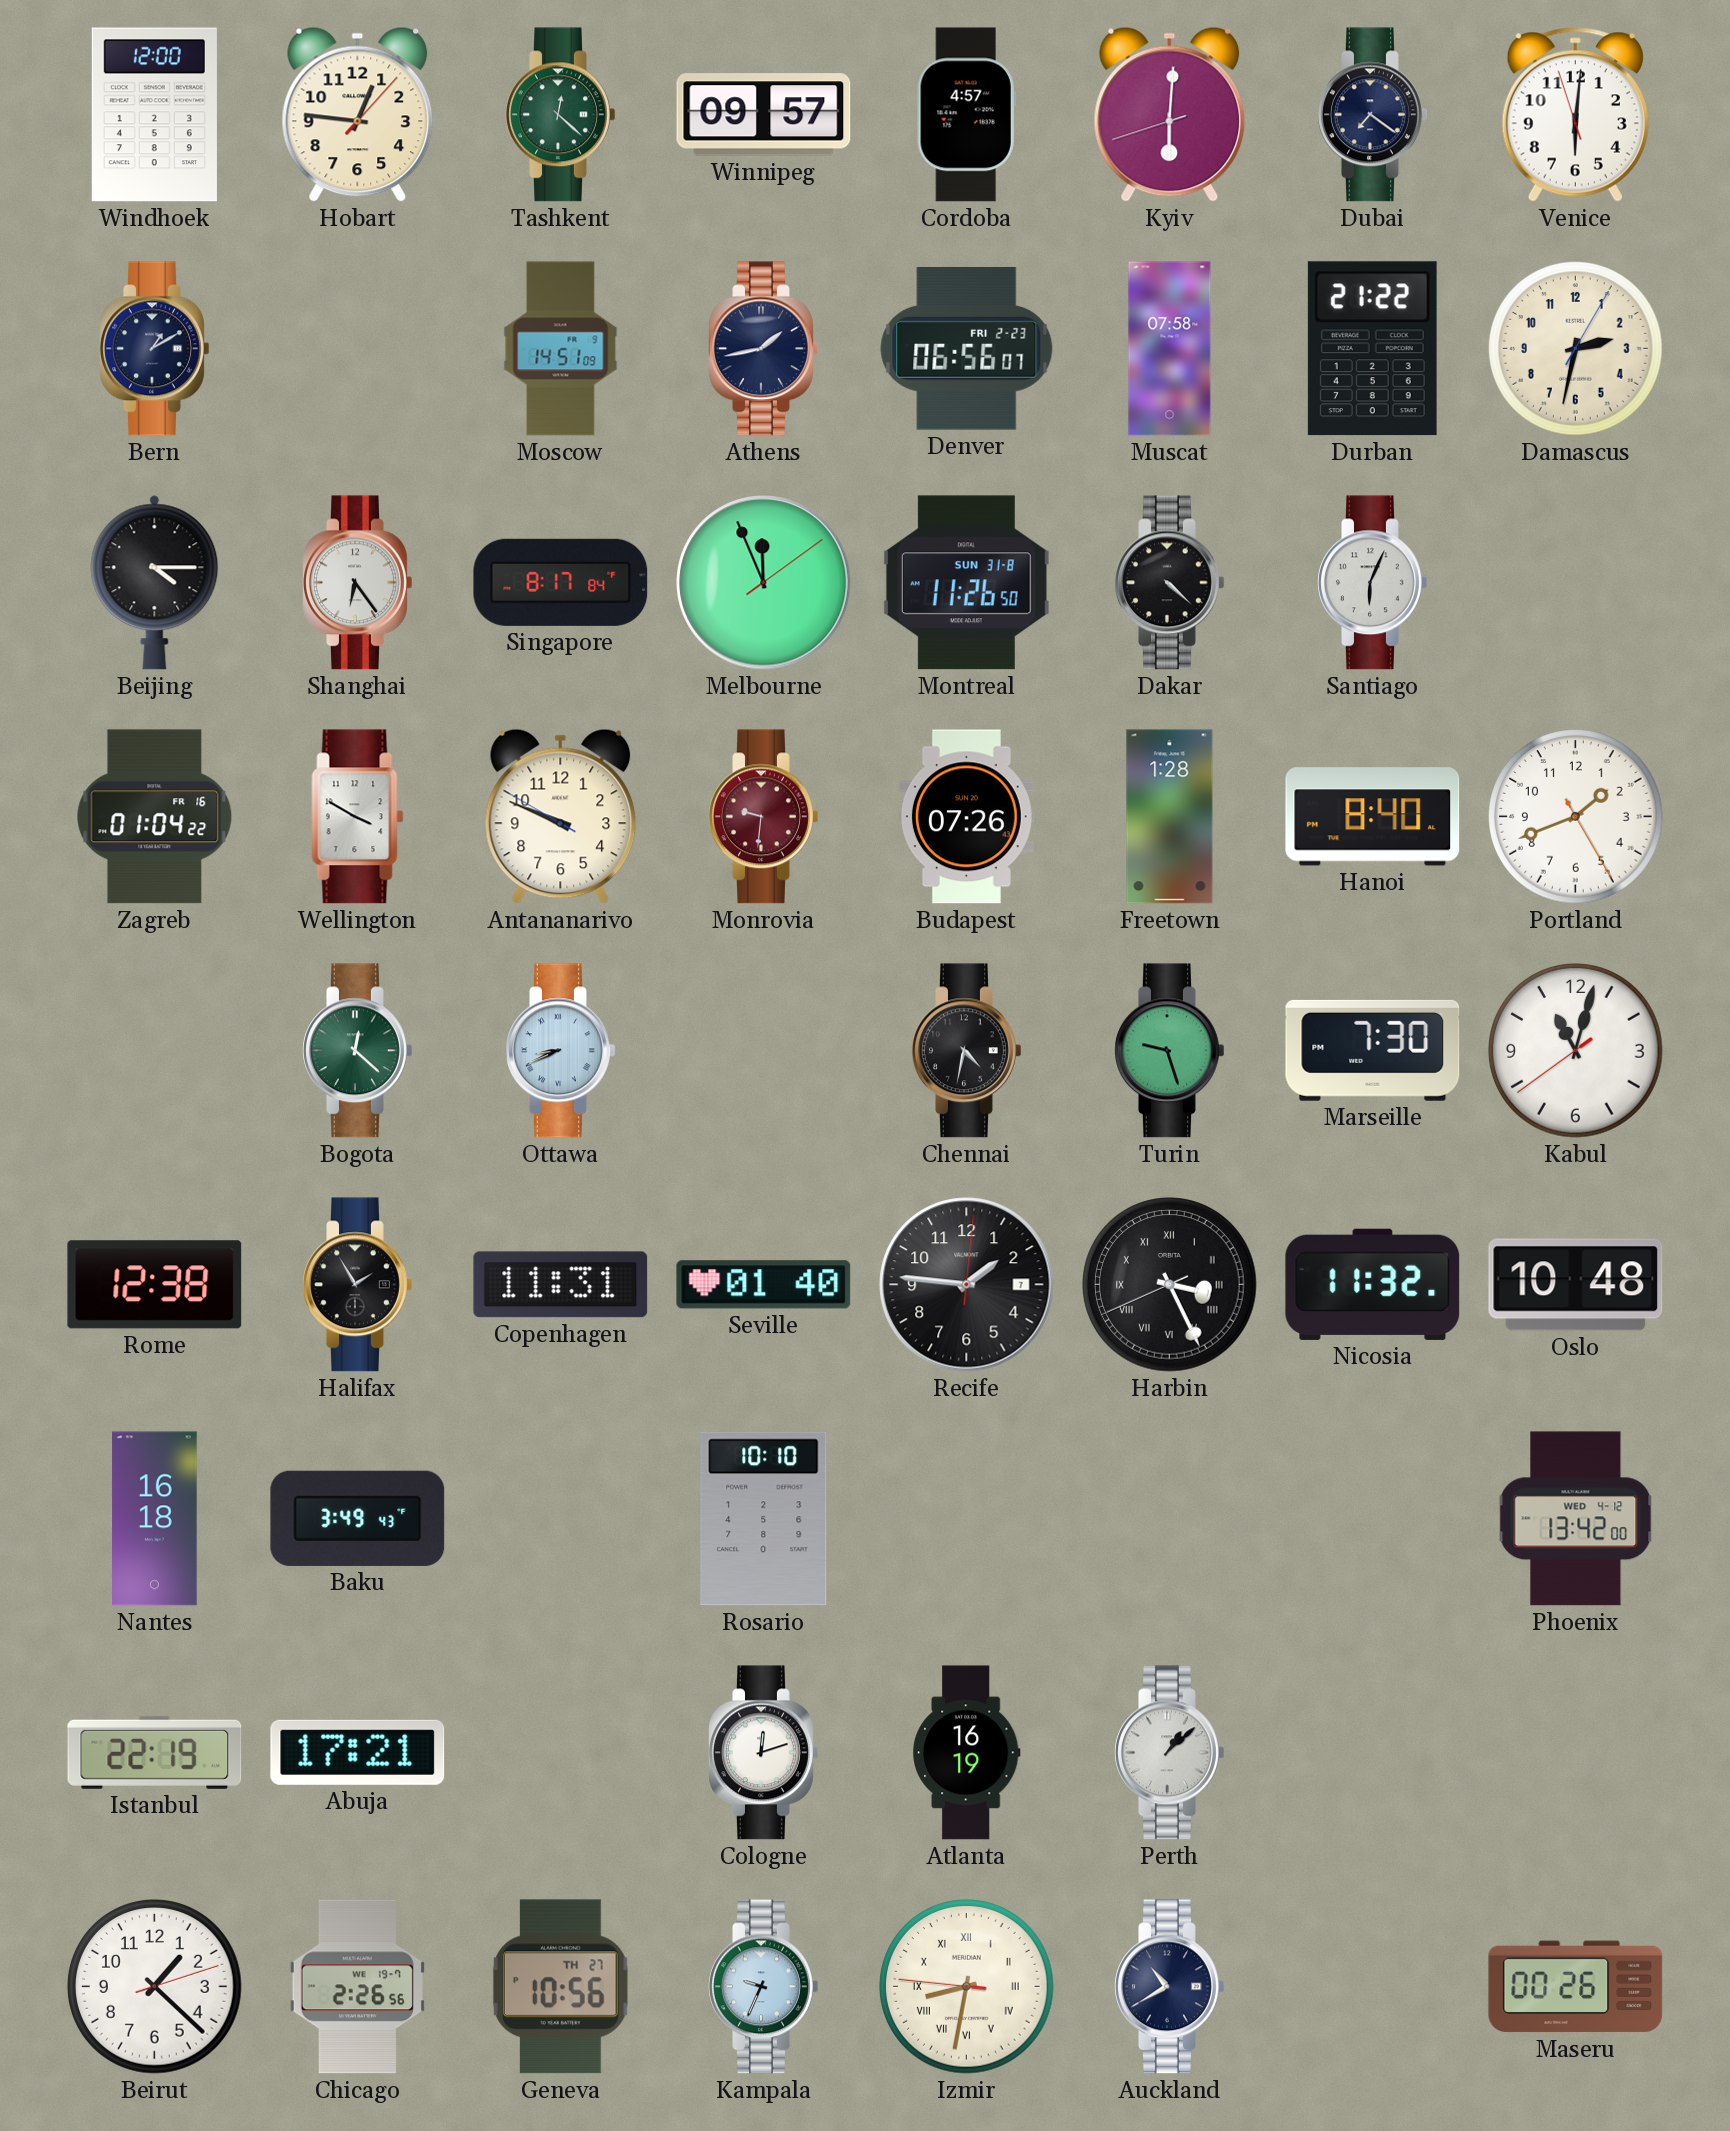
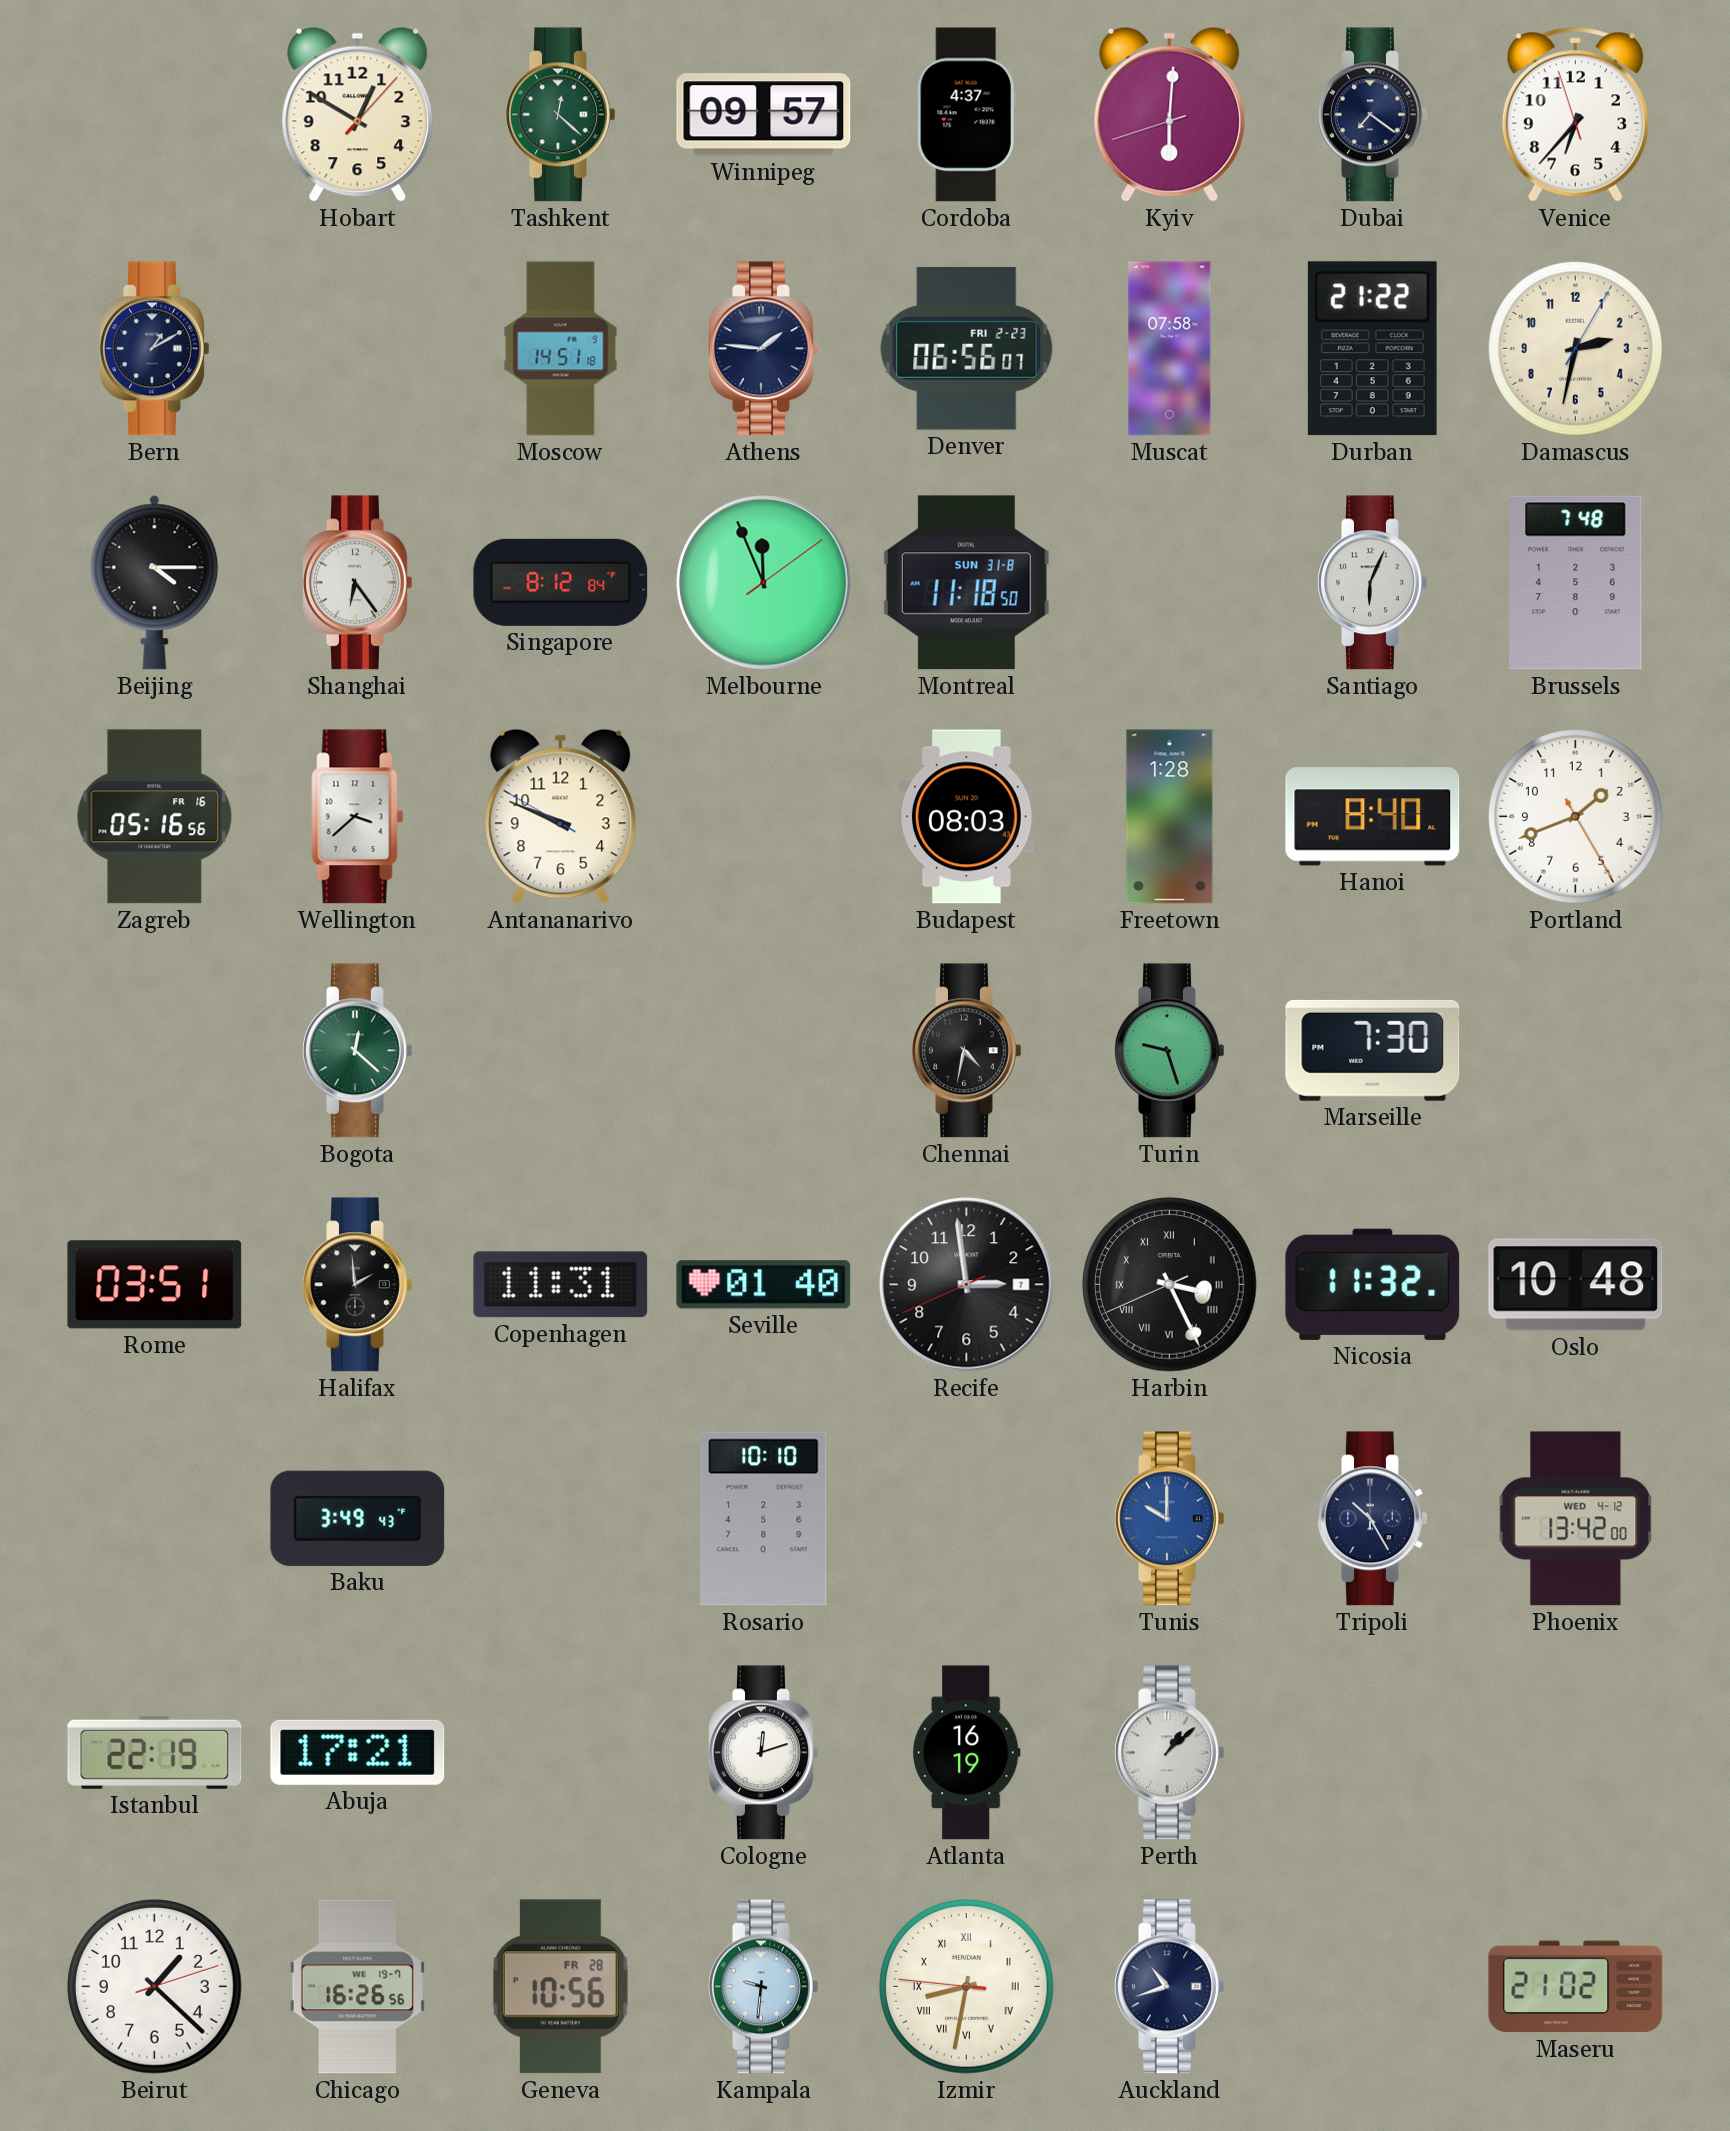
Windhoek: 12:00 -> none (154, 115)
Hobart: 12:46 -> 12:50 (358, 114)
Cordoba: 4:57 -> 4:37 (966, 115)
Venice: 6:00 -> 6:36 (1575, 115)
Moscow: 14:51:09 -> 14:51:18 (561, 349)
Athens: 1:43 -> 1:46 (764, 349)
Singapore: 8:17 -> 8:12 (561, 582)
Montreal: 11:26 -> 11:18 (966, 583)
Dakar: 4:22 -> none (1170, 583)
Brussels: none -> 7:48 (1576, 583)
Zagreb: 01:04 -> 05:16 (155, 817)
Wellington: 3:50 -> 3:38 (358, 817)
Monrovia: 9:31 -> none (764, 817)
Budapest: 07:26 -> 08:03 (966, 817)
Ottawa: 8:41 -> none (561, 1051)
Kabul: 11:02 -> none (1576, 1051)
Rome: 12:38 -> 03:51 (155, 1285)
Halifax: 1:55 -> 1:59 (358, 1285)
Recife: 1:46 -> 2:58 (967, 1285)
Nantes: 16:18 -> none (155, 1519)
Tunis: none -> 10:00 (1170, 1519)
Tripoli: none -> 10:25 (1373, 1519)
Chicago: 2:26 -> 16:26 (357, 1987)
Geneva date: TH 27 -> FR 28 (560, 1987)
Kampala: 9:34 -> 9:31 (764, 1987)
Auckland: 10:40 -> 10:42 (1170, 1987)
Maseru: 00:26 -> 21:02 (1576, 1987)
